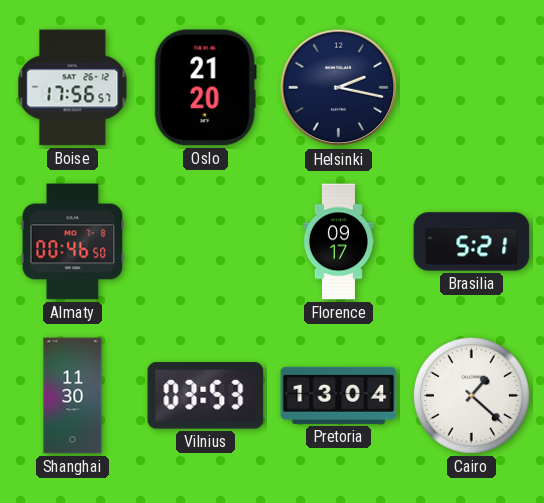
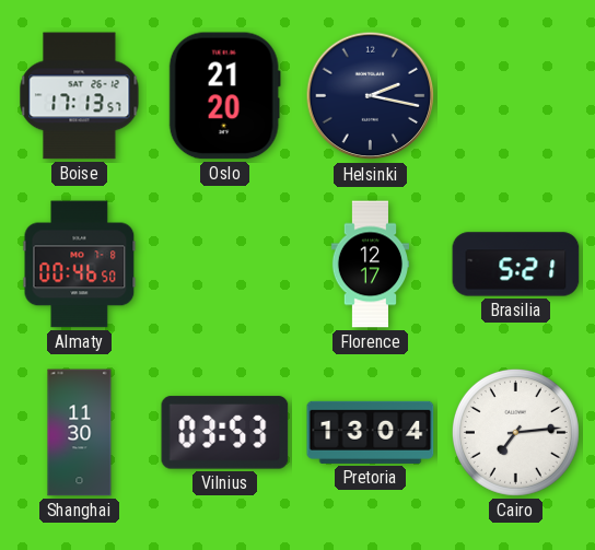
Boise: 17:56 -> 17:13 (80, 96)
Florence: 09:17 -> 12:17 (371, 265)
Cairo: 1:22 -> 7:14 (515, 432)
